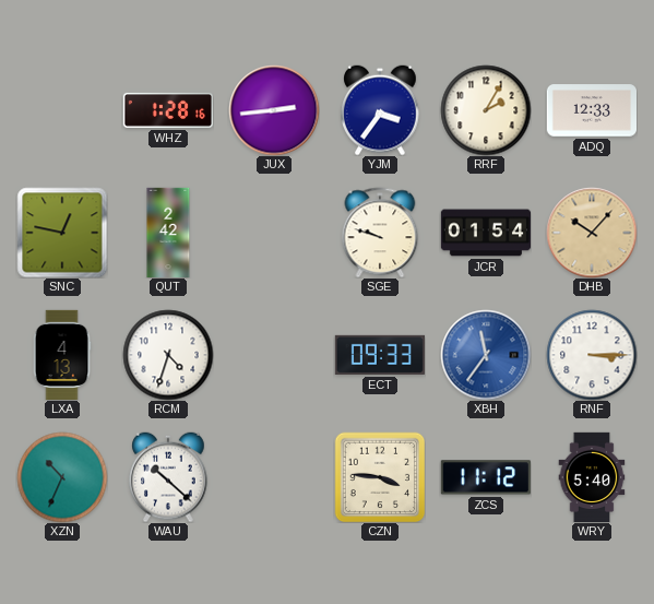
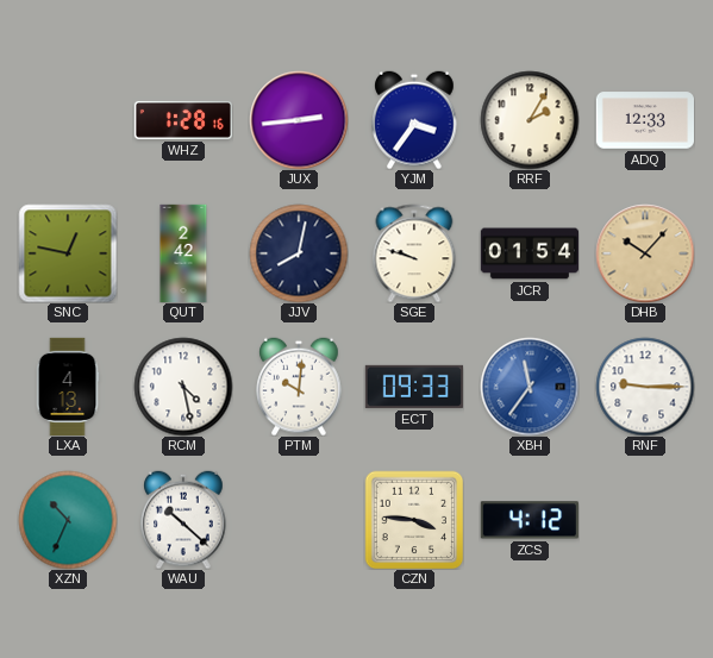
JJV: none -> 8:02 (299, 253)
RCM: 4:33 -> 4:28 (183, 387)
PTM: none -> 10:01 (299, 387)
RNF: 3:15 -> 9:15 (645, 387)
ZCS: 11:12 -> 4:12 (530, 520)
WRY: 5:40 -> none (592, 476)
